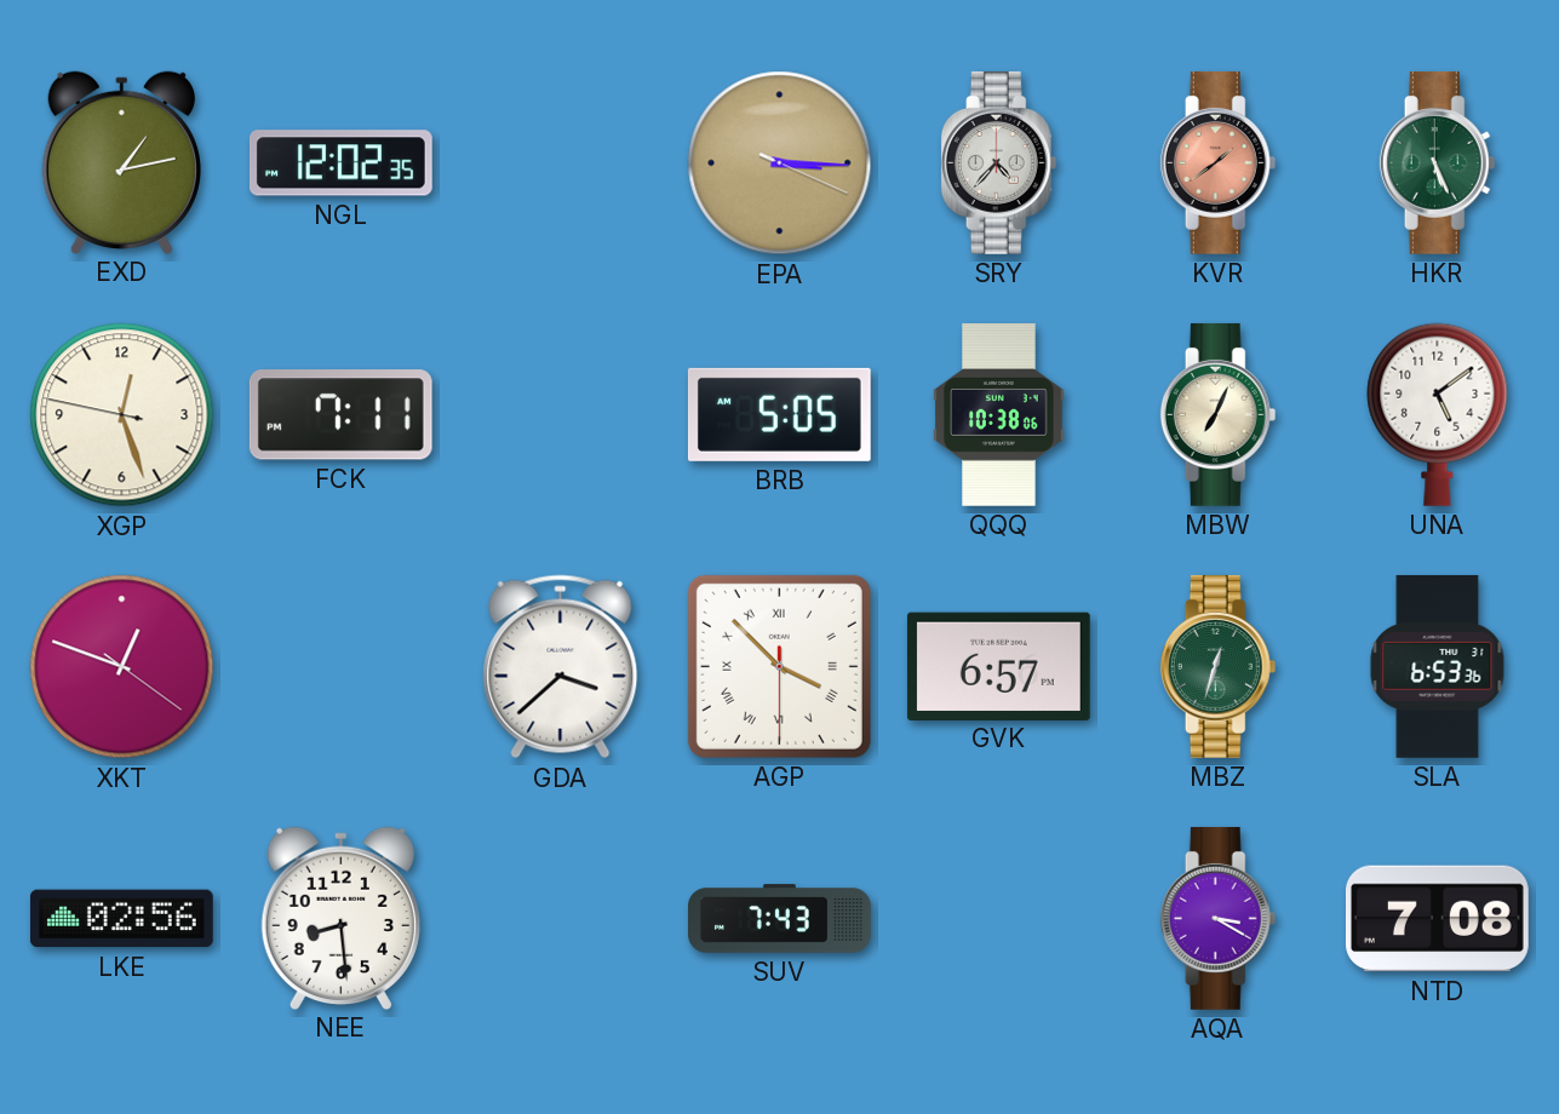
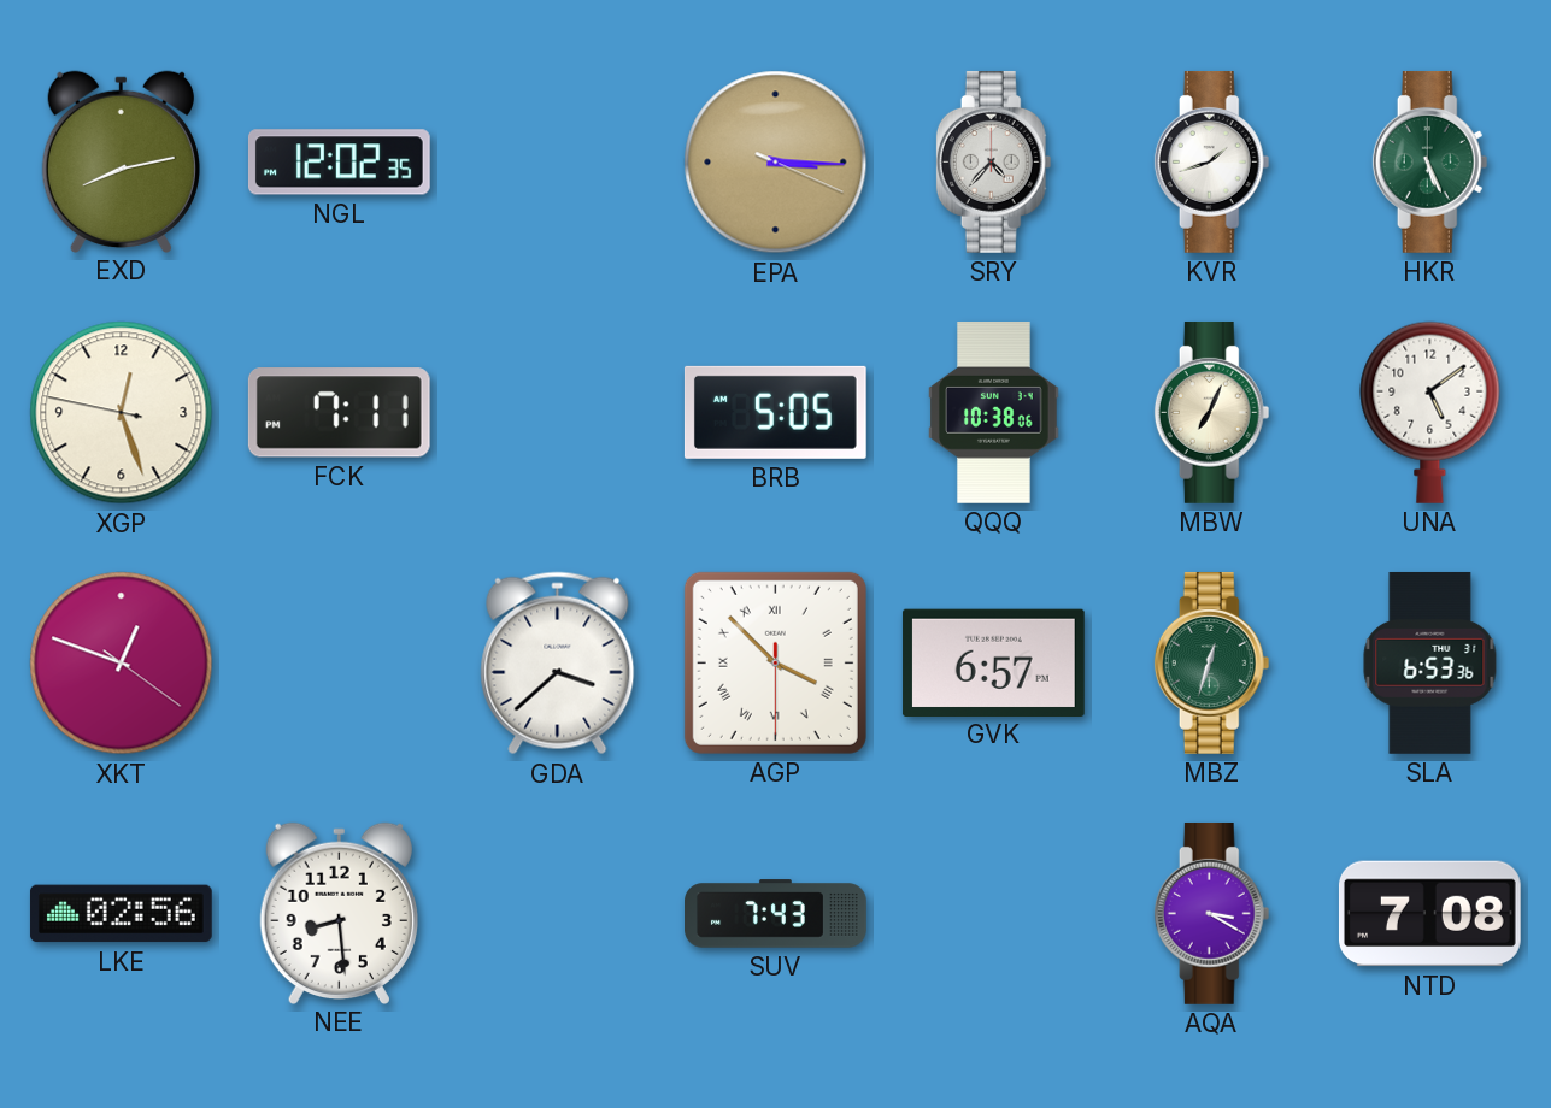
EXD: 1:13 -> 8:13 (121, 161)
KVR: 1:39 -> 1:42 (1212, 161)
KVR dial: salmon -> white (1212, 161)
